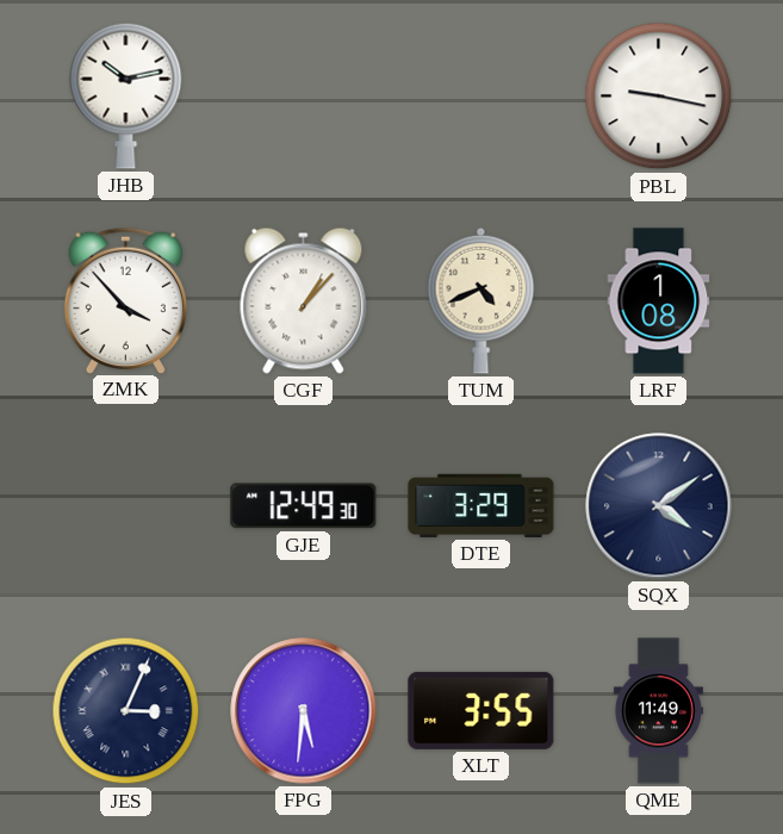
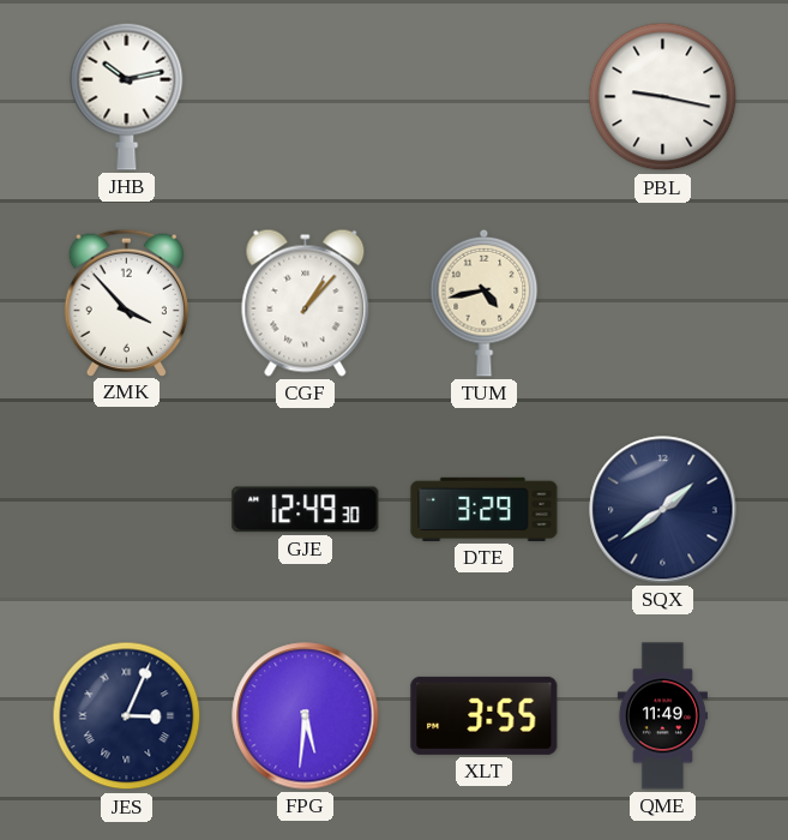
TUM: 4:41 -> 4:43 (485, 302)
LRF: 1:08 -> none (659, 301)
SQX: 4:09 -> 1:39 (663, 510)
